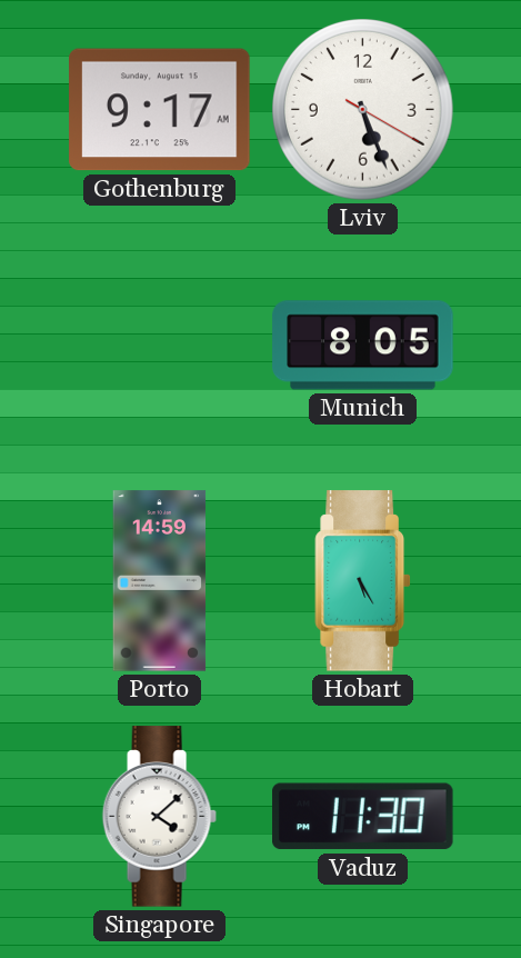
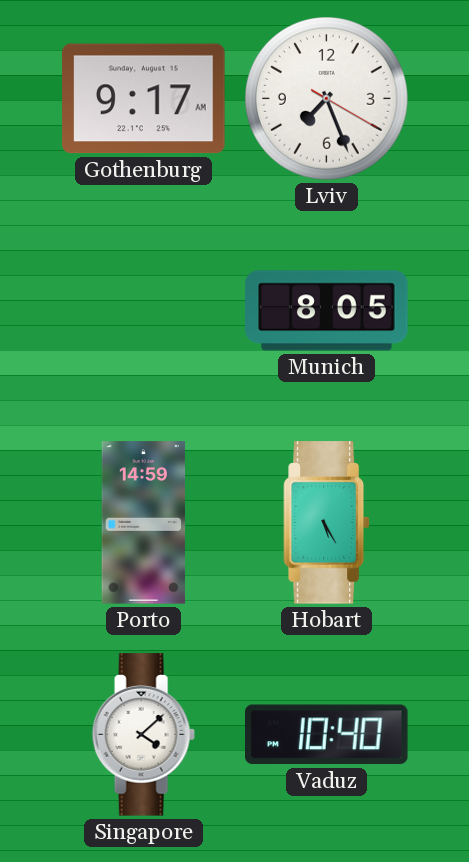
Lviv: 5:26 -> 7:26 (327, 99)
Vaduz: 11:30 -> 10:40 (327, 735)
